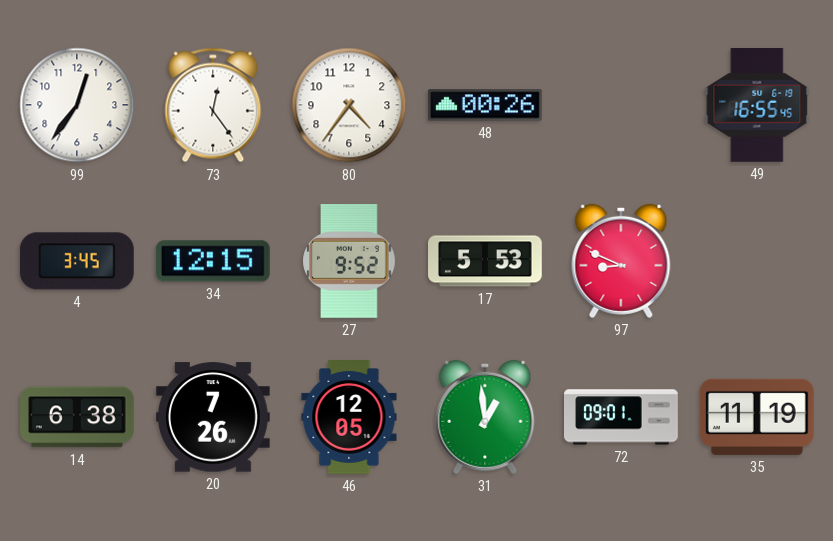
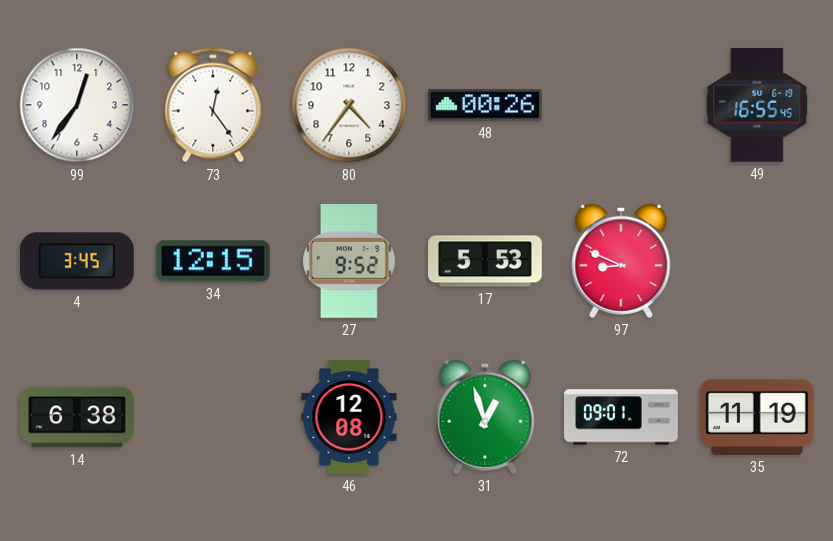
20: 7:26 -> none (214, 417)
46: 12:05 -> 12:08 (349, 418)
31: 12:59 -> 12:57 (485, 417)
